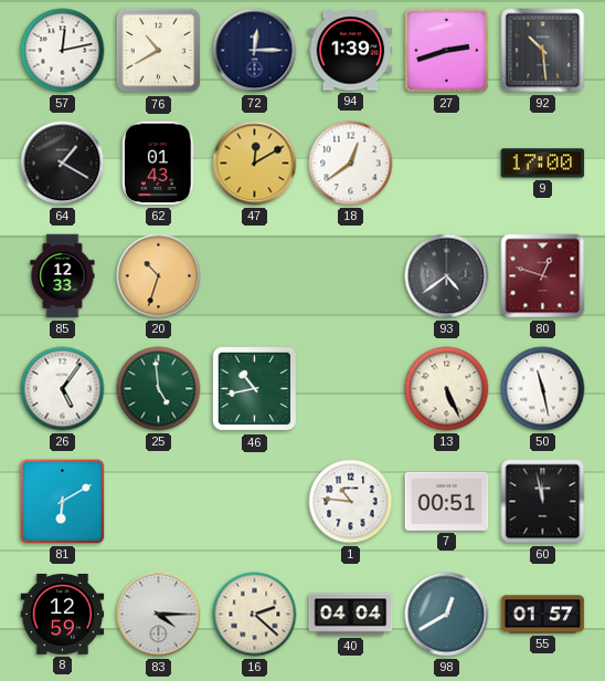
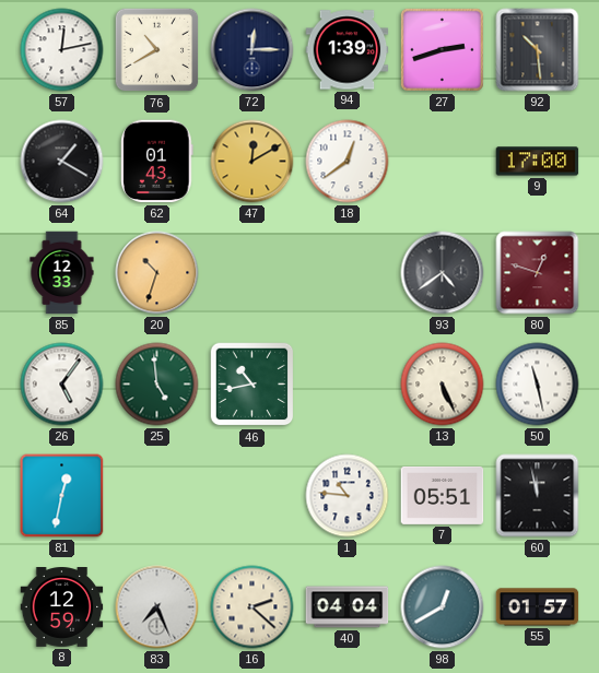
81: 6:10 -> 12:32 (62, 496)
7: 00:51 -> 05:51 (443, 495)
83: 4:15 -> 7:26 (157, 607)
